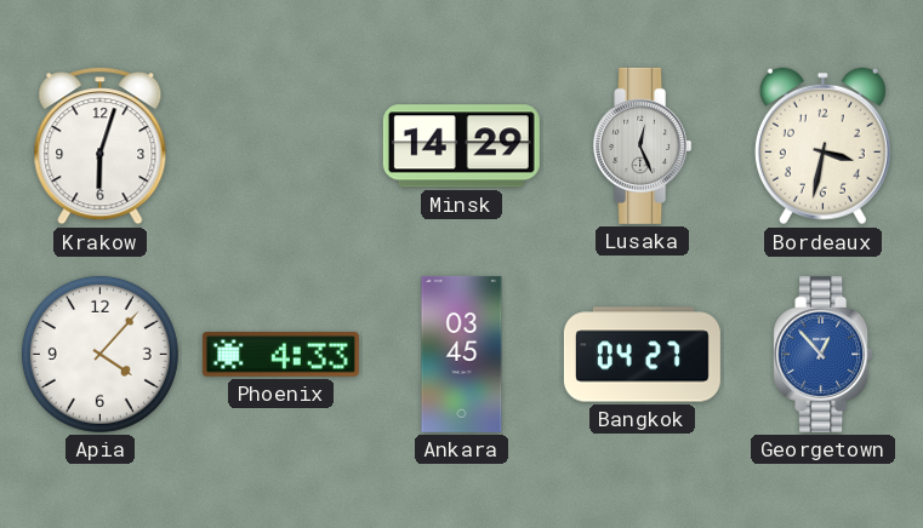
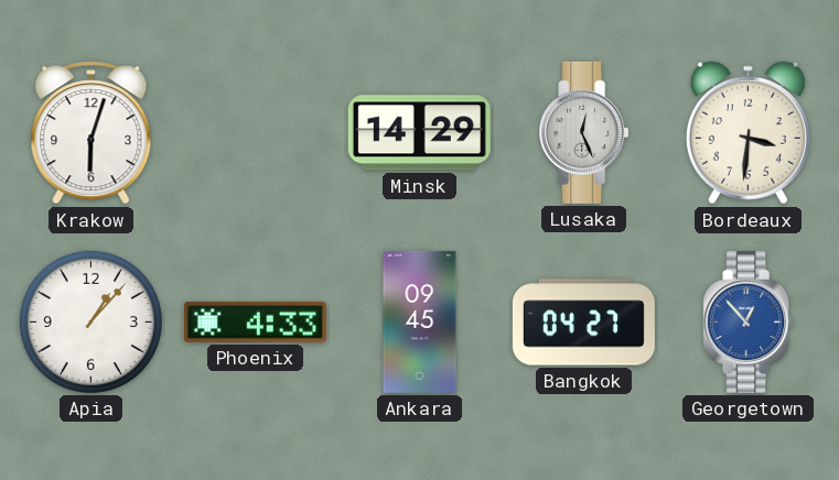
Bordeaux: 3:32 -> 3:31 (747, 133)
Apia: 4:07 -> 1:07 (90, 321)
Ankara: 03:45 -> 09:45 (420, 321)
